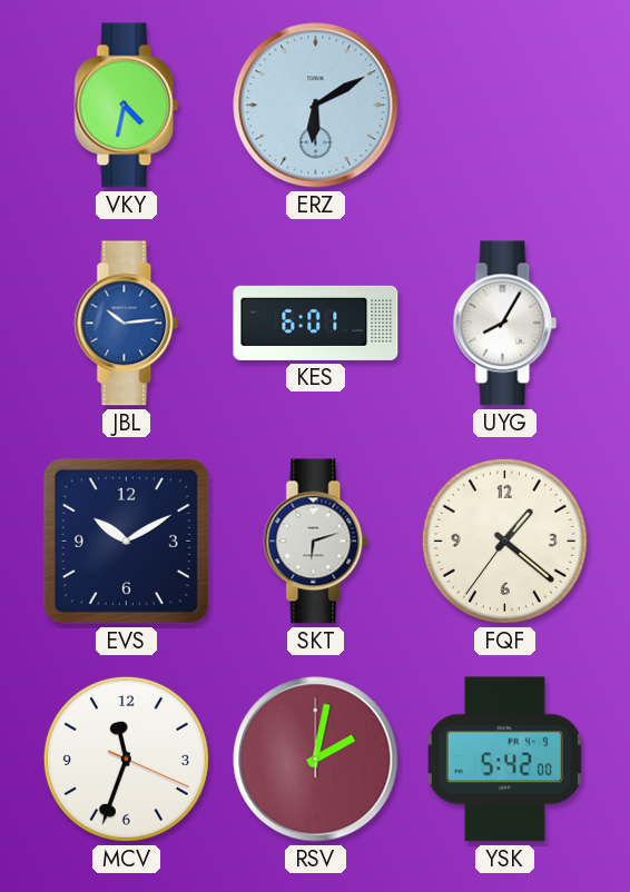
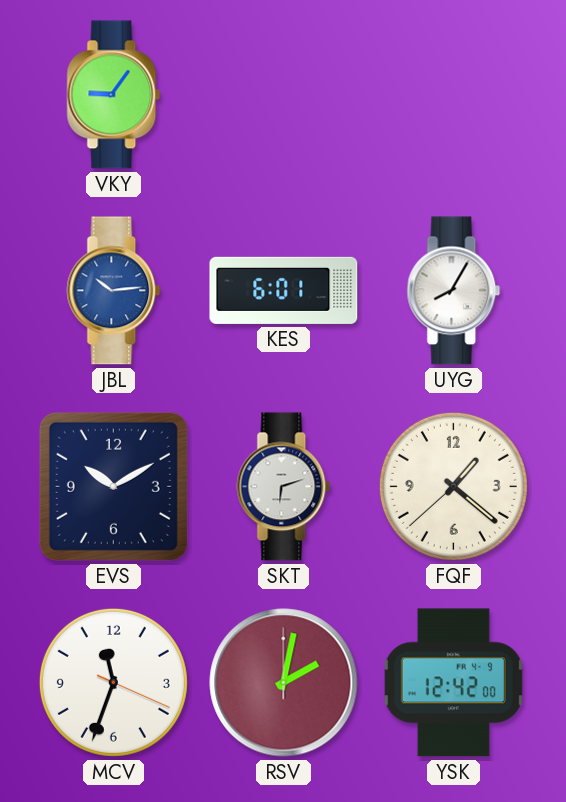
VKY: 4:32 -> 9:06 (114, 95)
ERZ: 6:10 -> none (316, 106)
FQF: 1:21:36 -> 1:21:38 (453, 486)
YSK: 5:42 -> 12:42 (453, 683)
